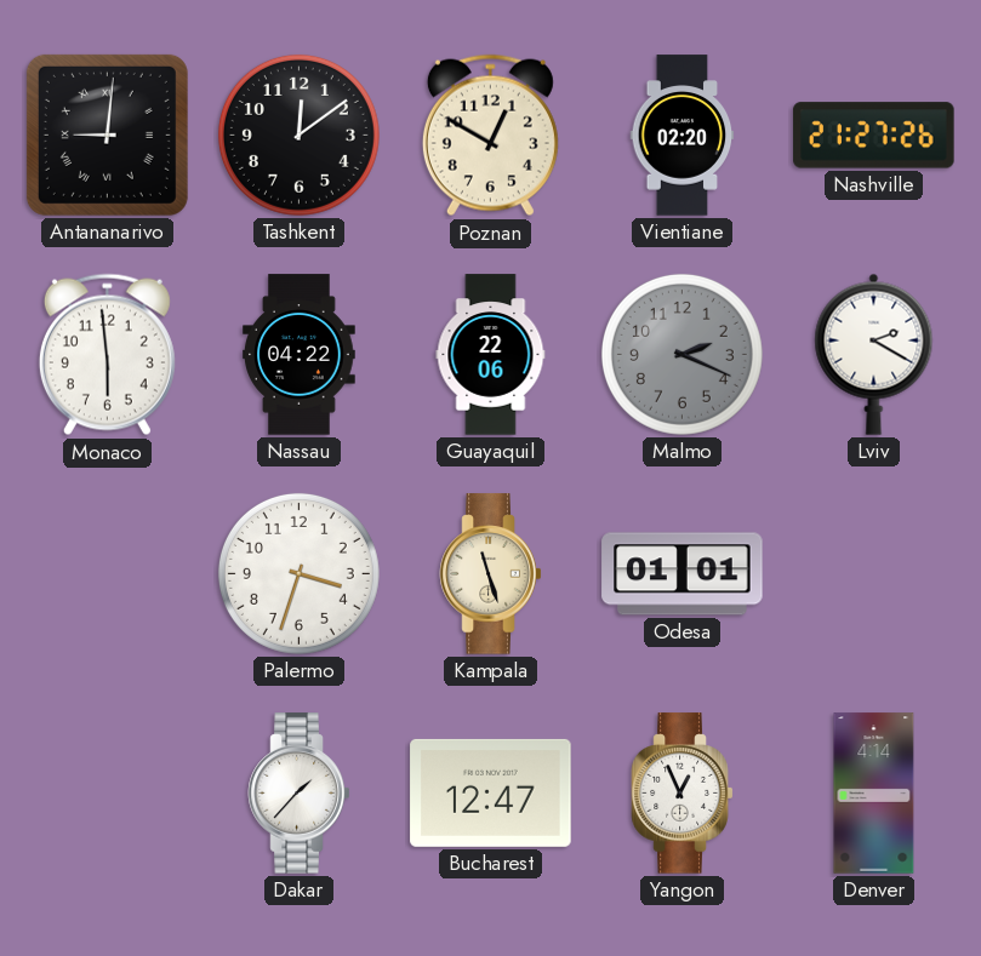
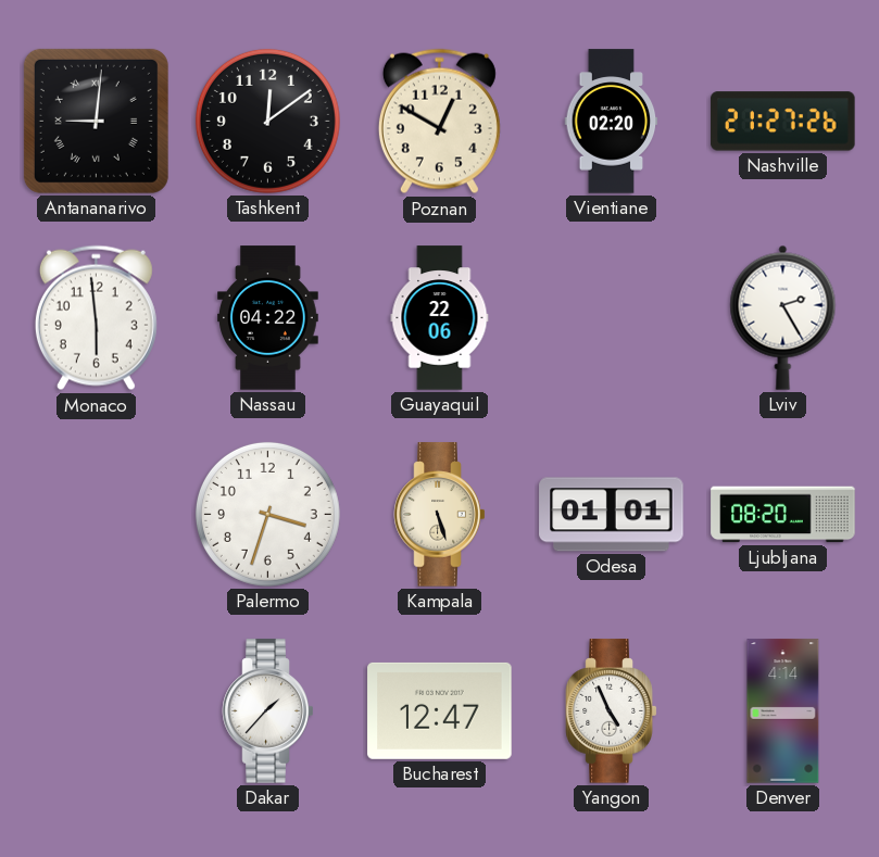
Malmo: 2:19 -> none (681, 354)
Lviv: 2:20 -> 2:25 (783, 317)
Kampala: 11:27 -> 5:27 (440, 515)
Ljubljana: none -> 08:20 (783, 515)
Yangon: 12:56 -> 4:56 (612, 711)
